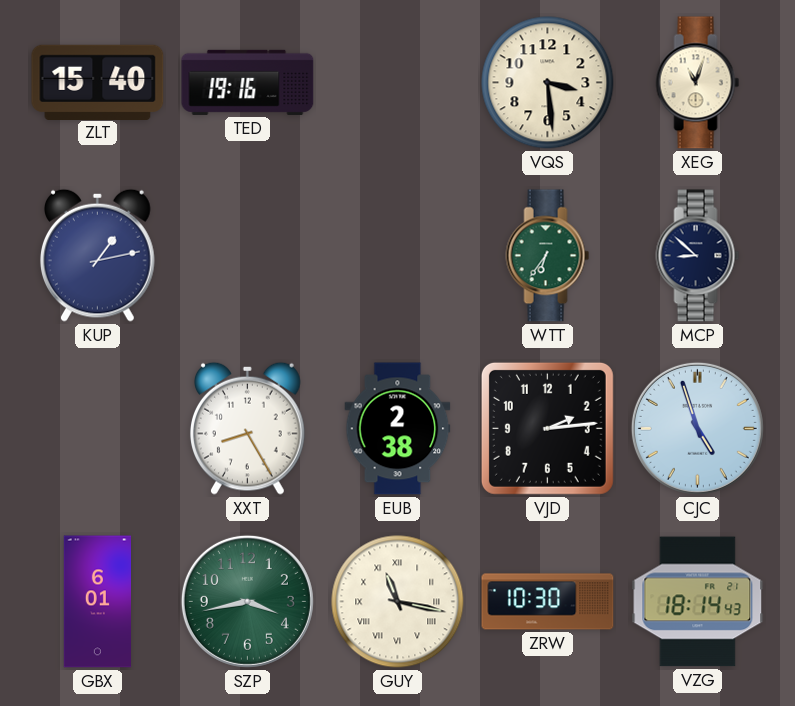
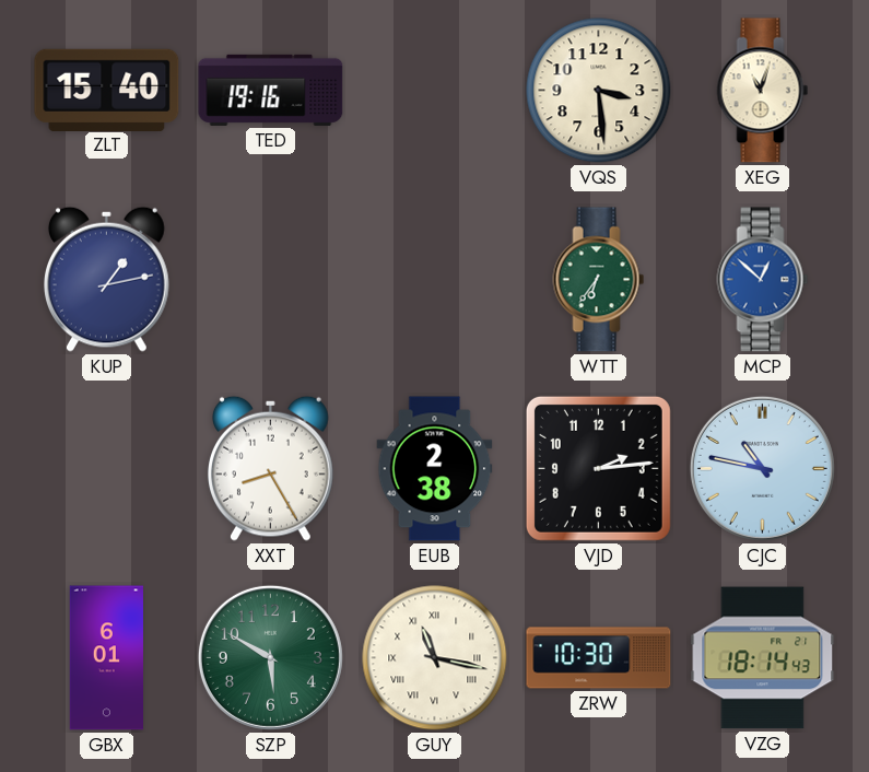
MCP: 8:52 -> 12:52 (763, 280)
MCP dial: navy -> blue (763, 280)
CJC: 4:57 -> 10:47 (762, 468)
SZP: 3:43 -> 5:50 (270, 657)
